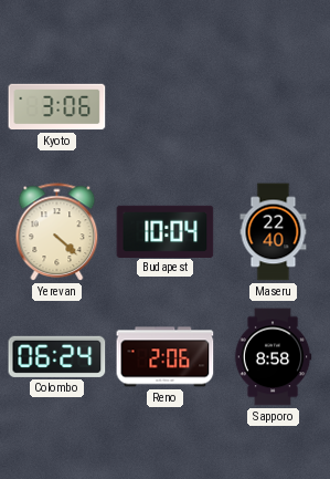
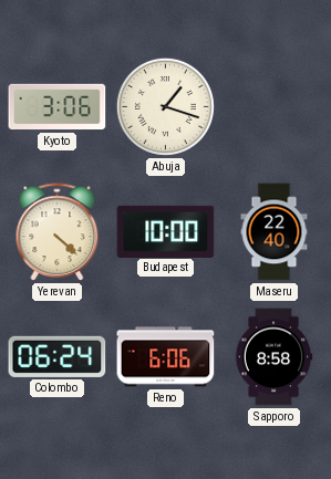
Abuja: none -> 1:18 (165, 106)
Budapest: 10:04 -> 10:00 (166, 231)
Reno: 2:06 -> 6:06 (166, 357)
